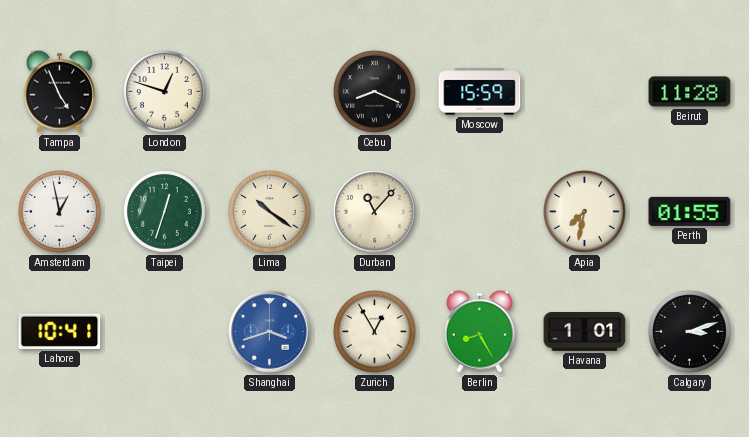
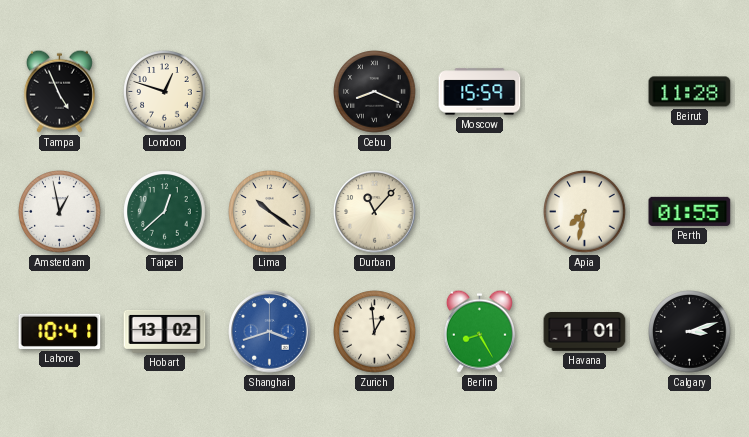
Taipei: 12:33 -> 12:38 (165, 212)
Hobart: none -> 13:02 (165, 331)
Zurich: 12:55 -> 12:59 (375, 332)
